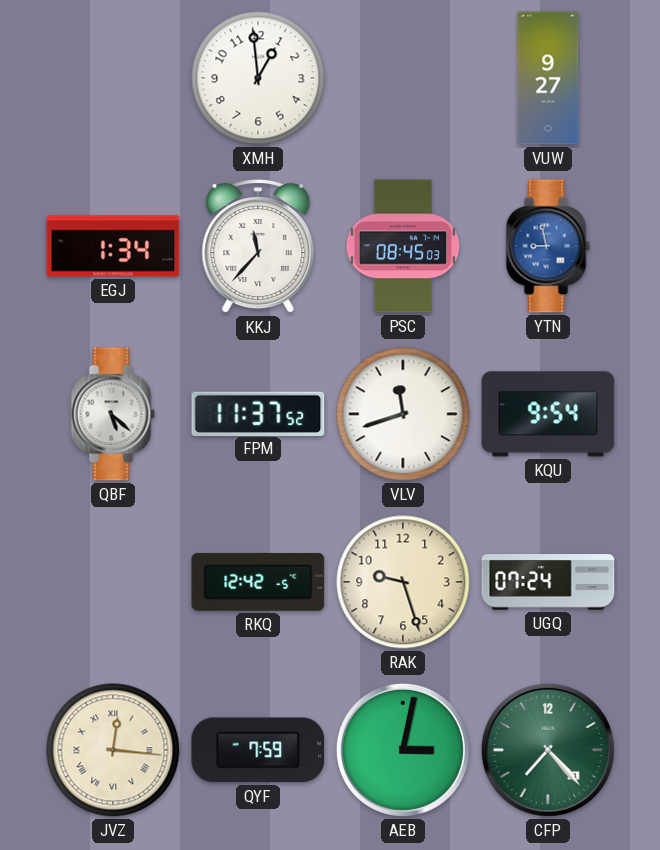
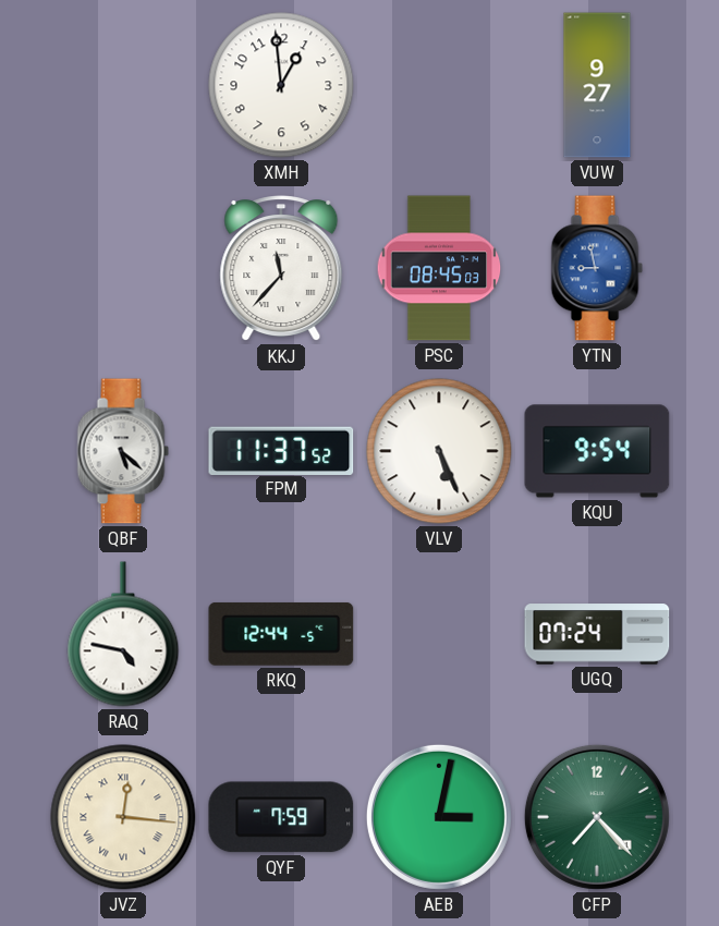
EGJ: 1:34 -> none (113, 246)
VLV: 11:42 -> 5:26 (439, 451)
RAQ: none -> 4:47 (123, 634)
RKQ: 12:42 -> 12:44 (281, 634)
RAK: 9:27 -> none (403, 582)
